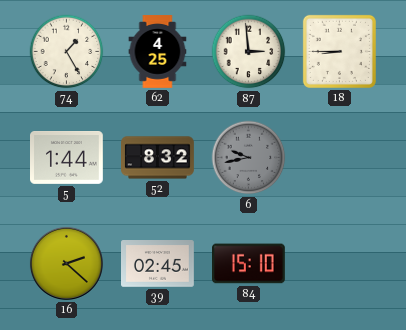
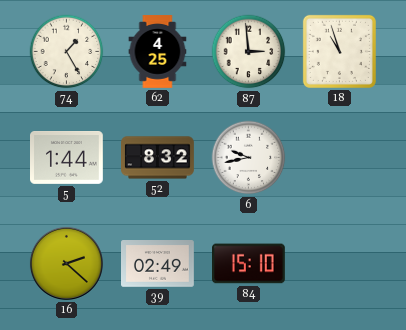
18: 8:45 -> 10:57 (339, 51)
6 dial: grey -> white (249, 158)
39: 02:45 -> 02:49 (158, 264)
